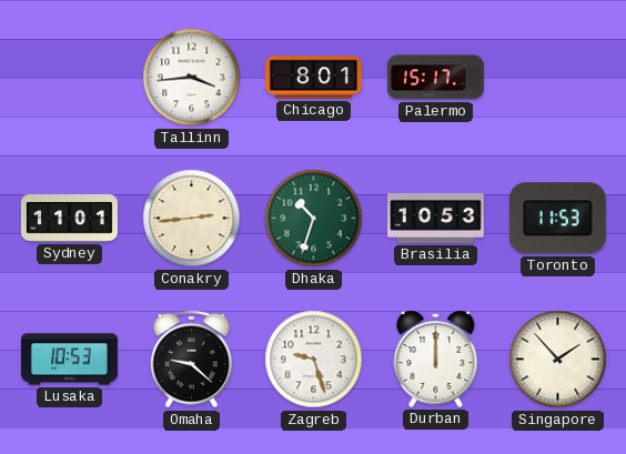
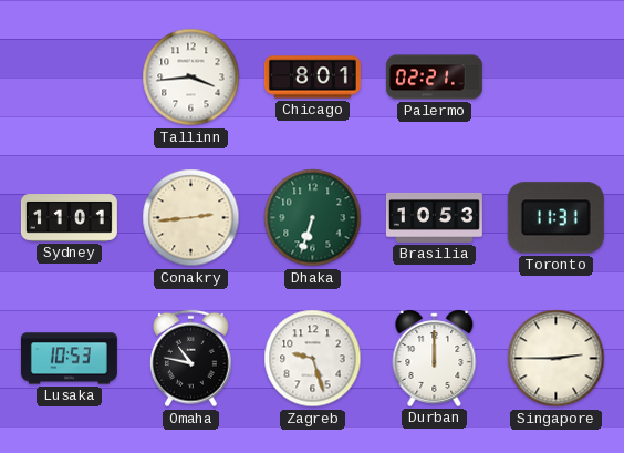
Palermo: 15:17 -> 02:21 (434, 78)
Dhaka: 10:33 -> 6:33 (313, 218)
Toronto: 11:53 -> 11:31 (555, 218)
Omaha: 9:22 -> 10:47 (191, 359)
Singapore: 1:53 -> 2:45 (557, 359)
